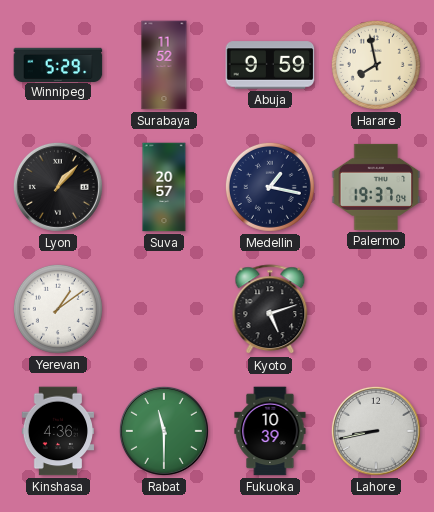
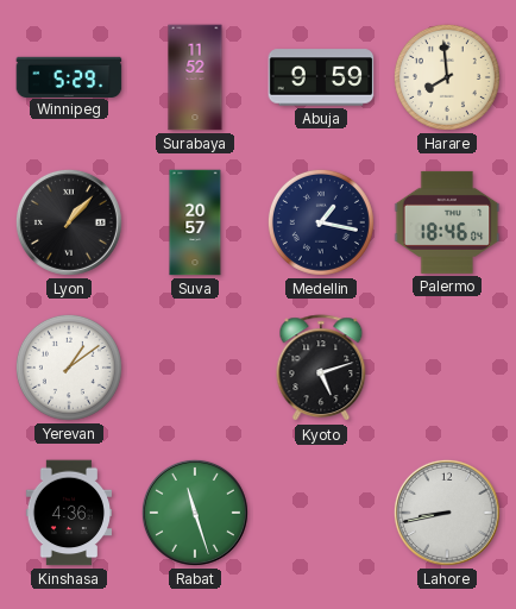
Harare: 7:58 -> 7:59 (447, 77)
Palermo: 19:37 -> 18:46 (447, 222)
Rabat: 11:30 -> 11:27 (195, 513)
Fukuoka: 10:39 -> none (270, 431)
